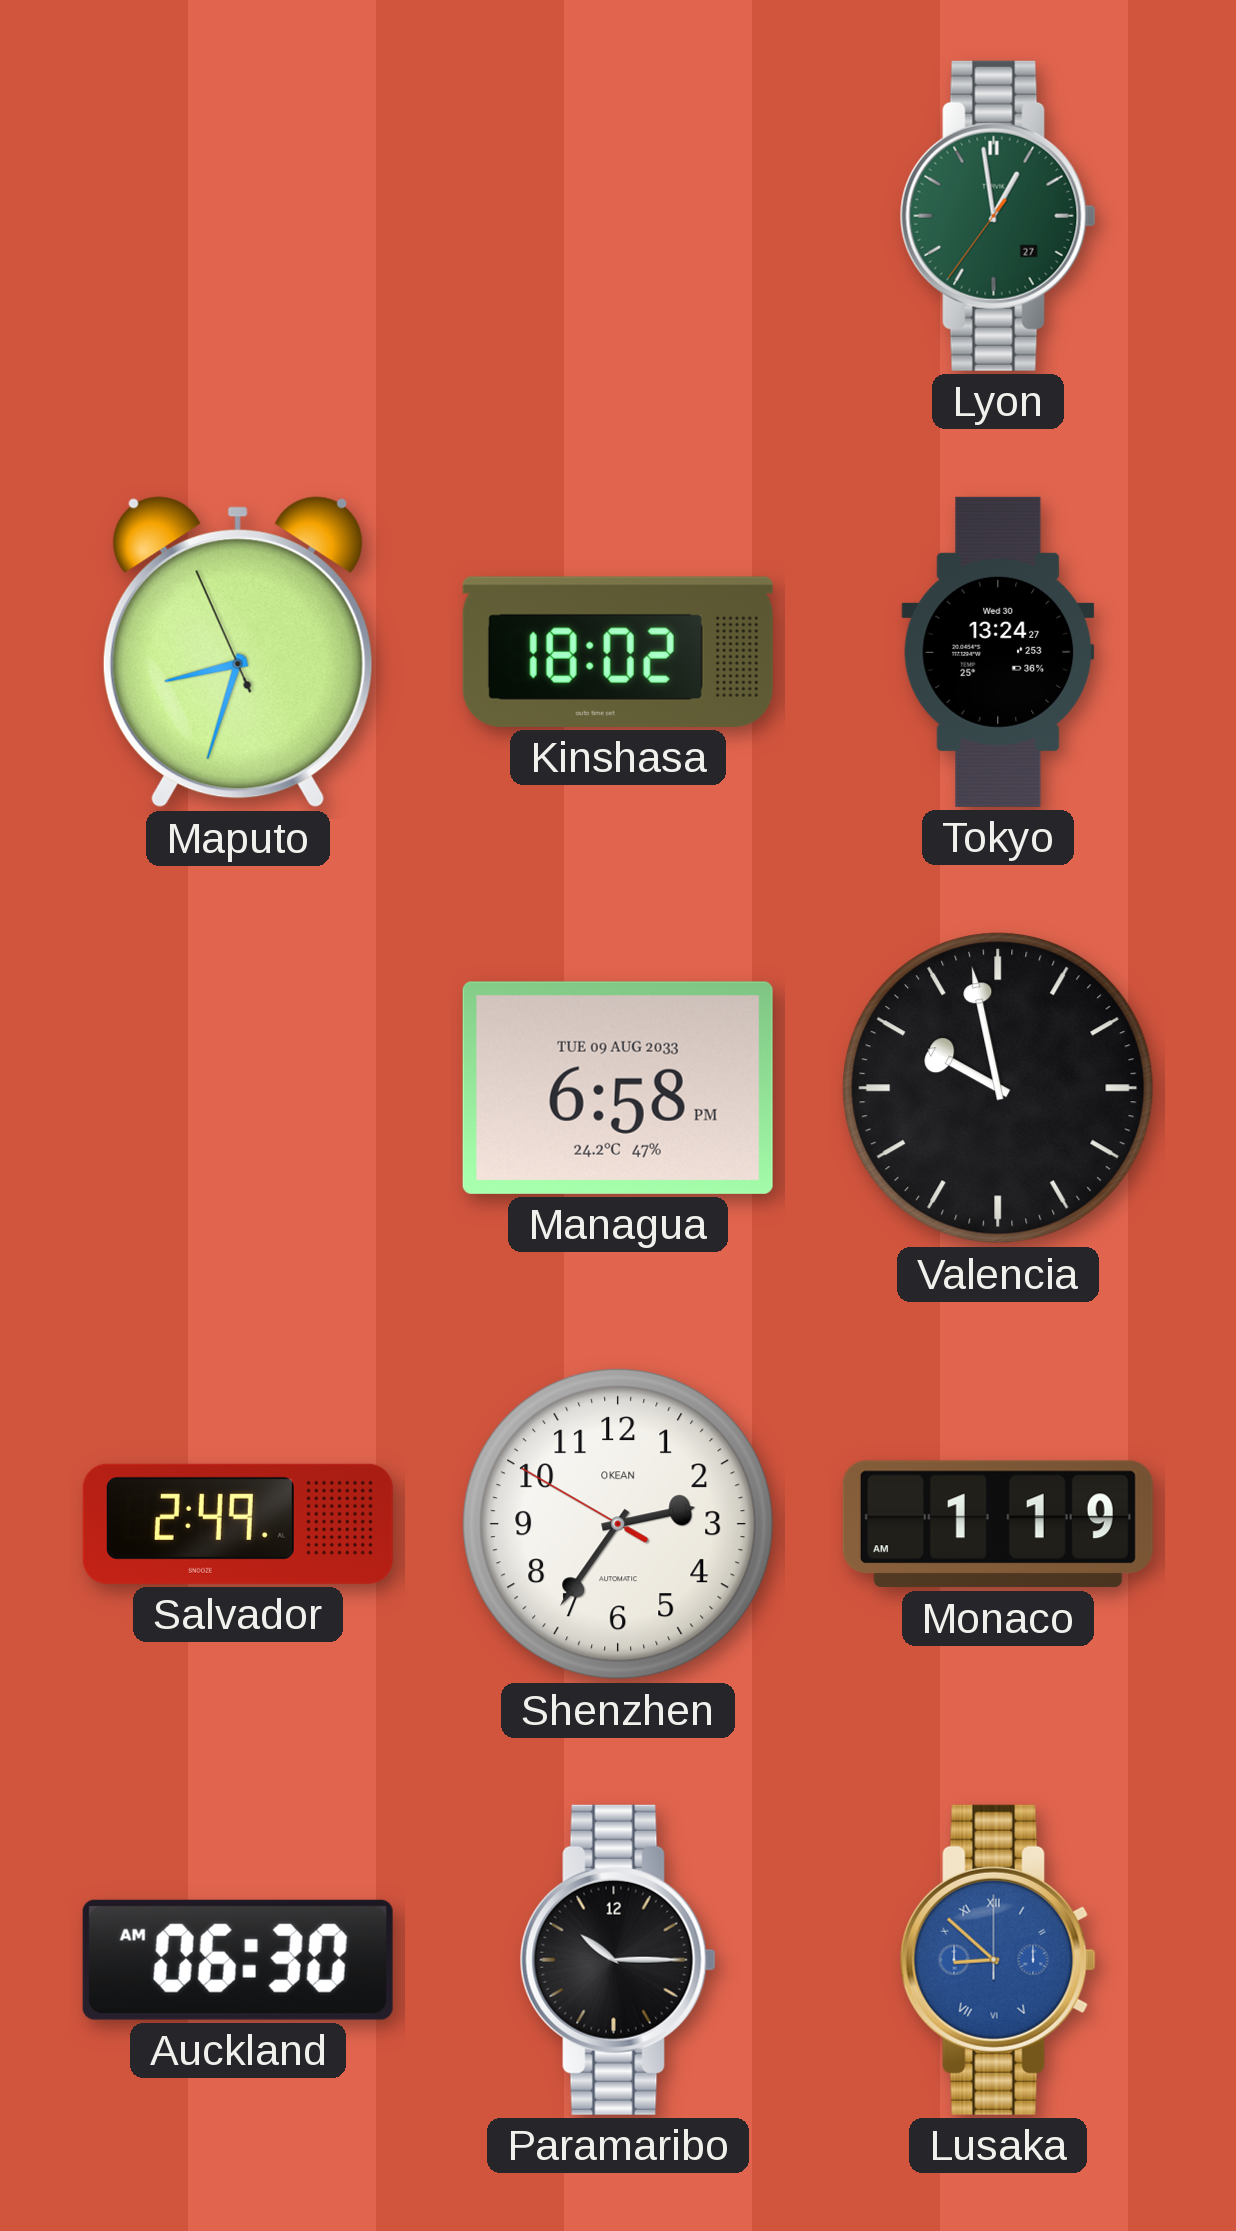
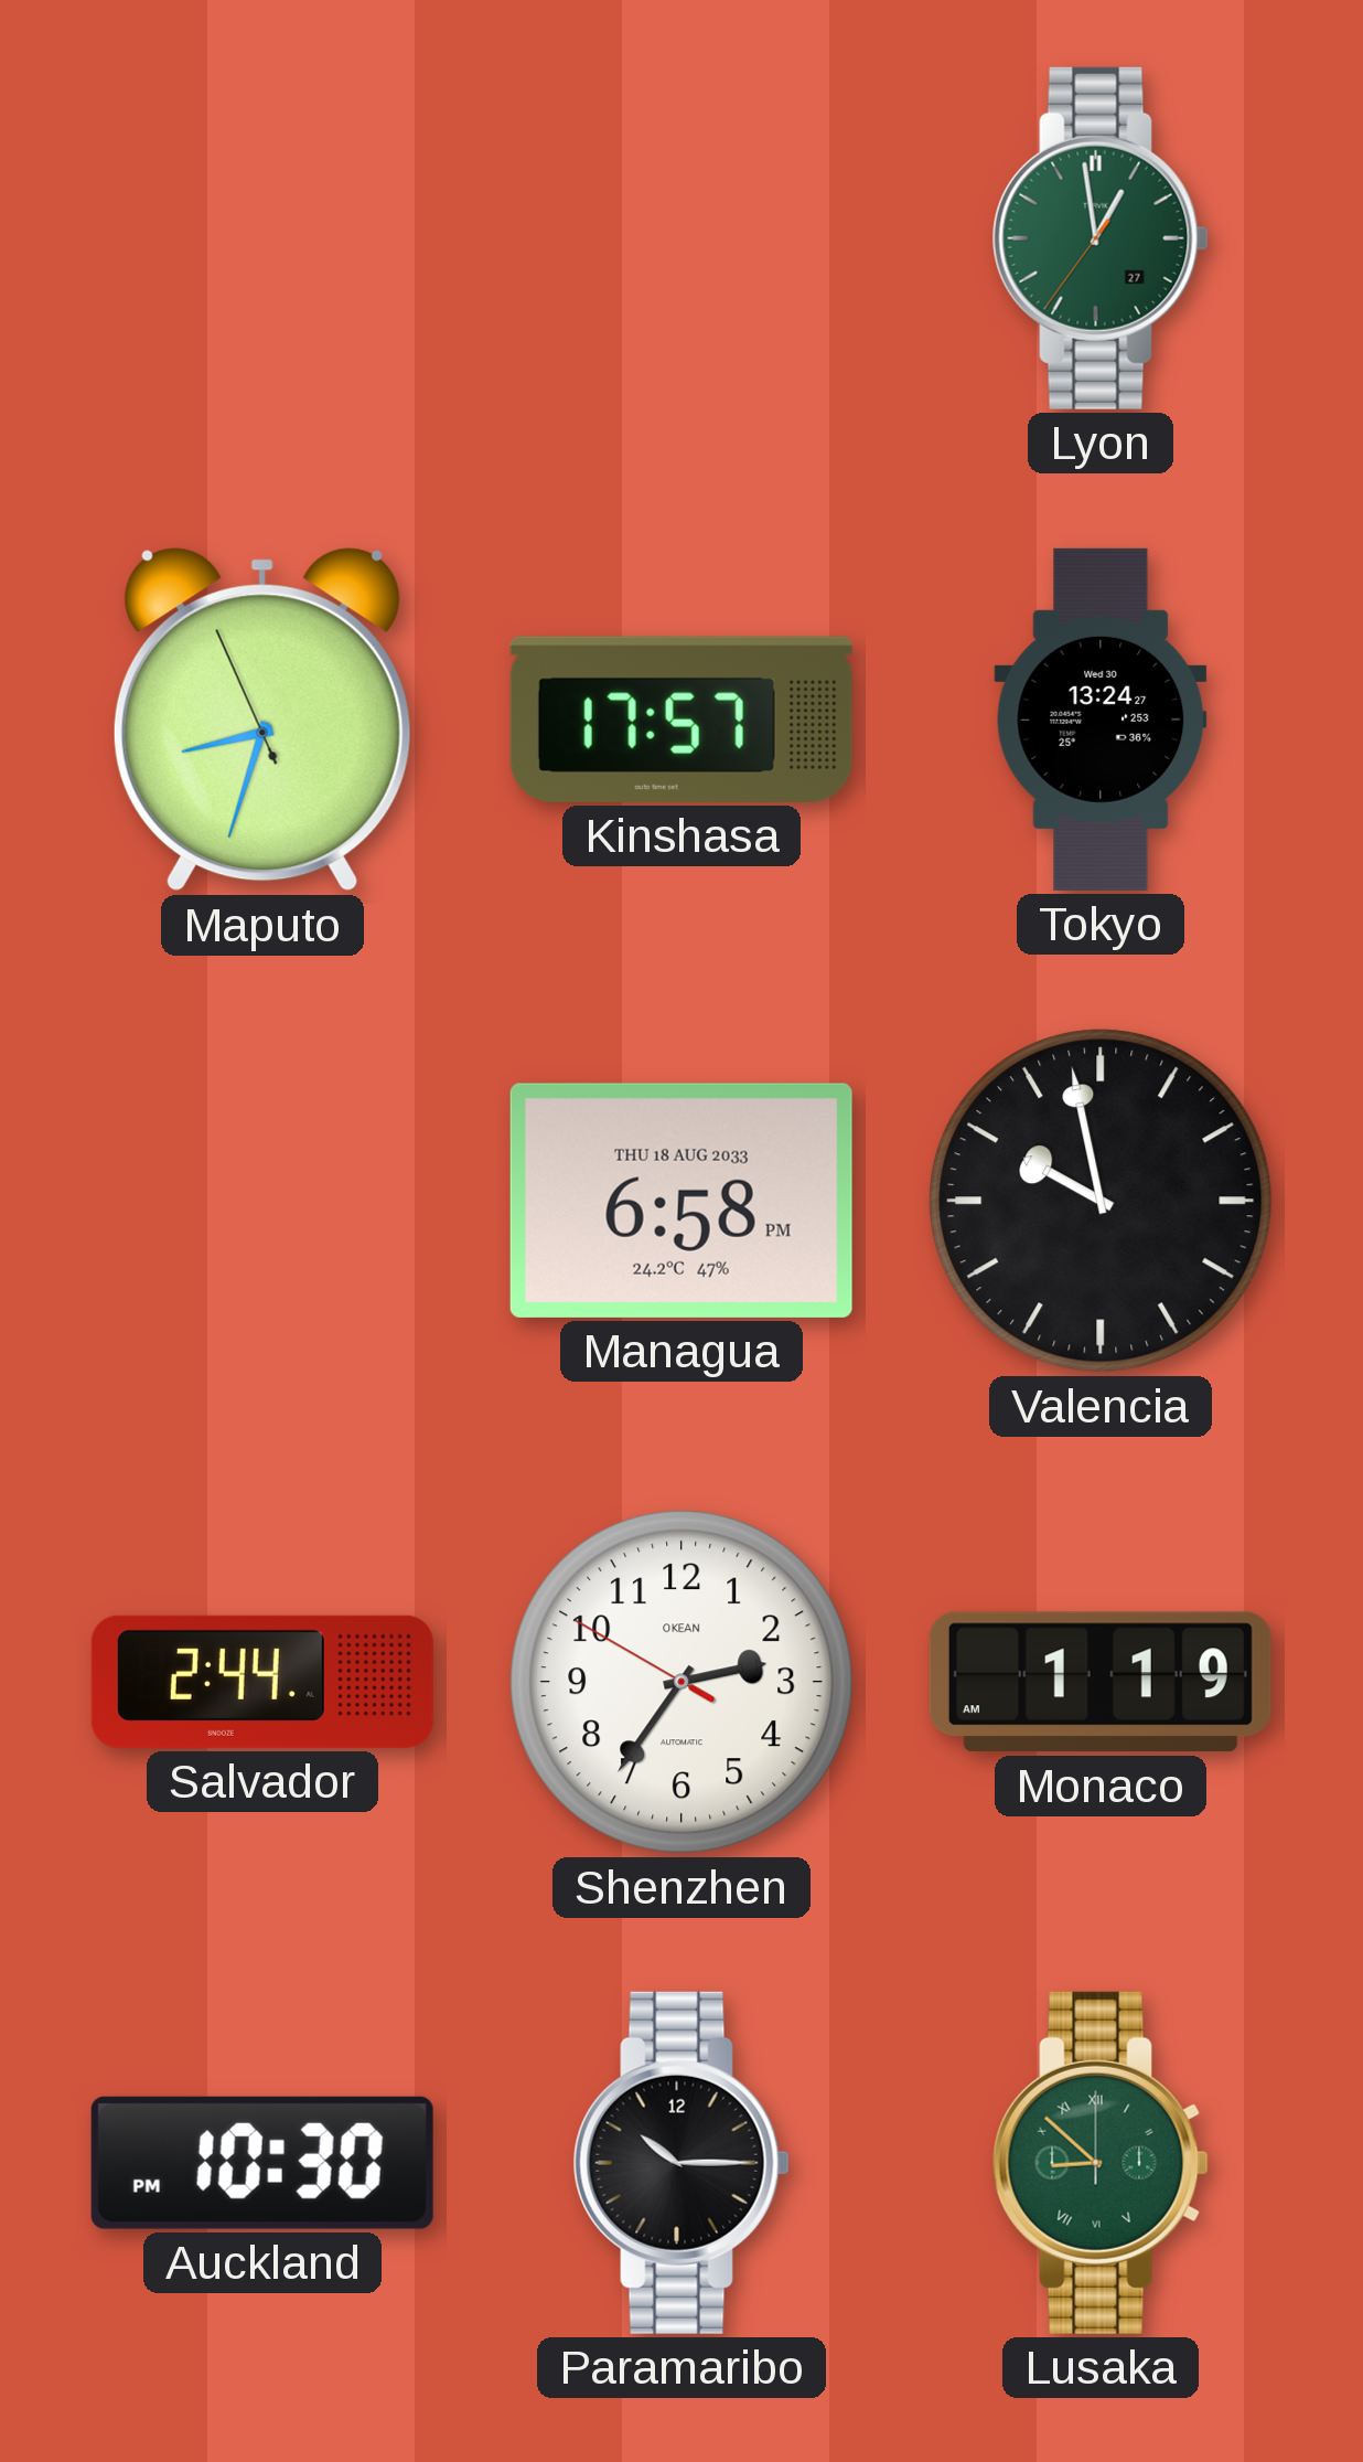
Kinshasa: 18:02 -> 17:57 (681, 720)
Managua date: TUE 09 AUG 2033 -> THU 18 AUG 2033 (681, 1201)
Salvador: 2:49 -> 2:44 (262, 1682)
Auckland: 06:30 -> 10:30 (262, 2163)
Lusaka dial: blue -> green (1101, 2163)
